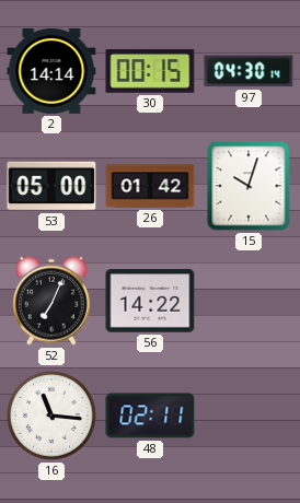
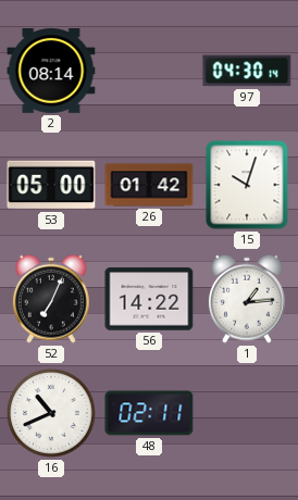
2: 14:14 -> 08:14 (51, 72)
30: 00:15 -> none (150, 71)
1: none -> 1:14 (247, 299)
16: 11:16 -> 10:41 (52, 414)
